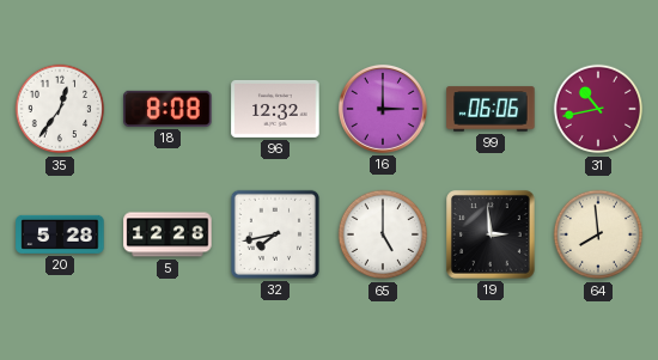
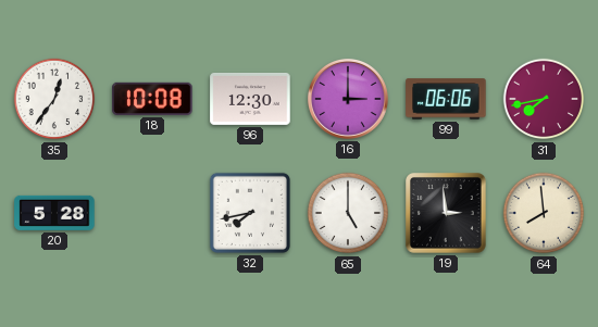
18: 8:08 -> 10:08 (152, 99)
96: 12:32 -> 12:30 (250, 99)
31: 10:43 -> 7:43 (544, 99)
5: 12:28 -> none (167, 234)
